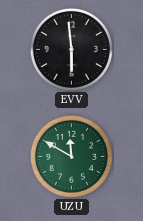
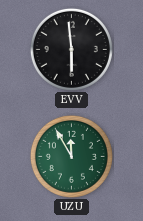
UZU: 11:50 -> 11:55 (71, 156)
